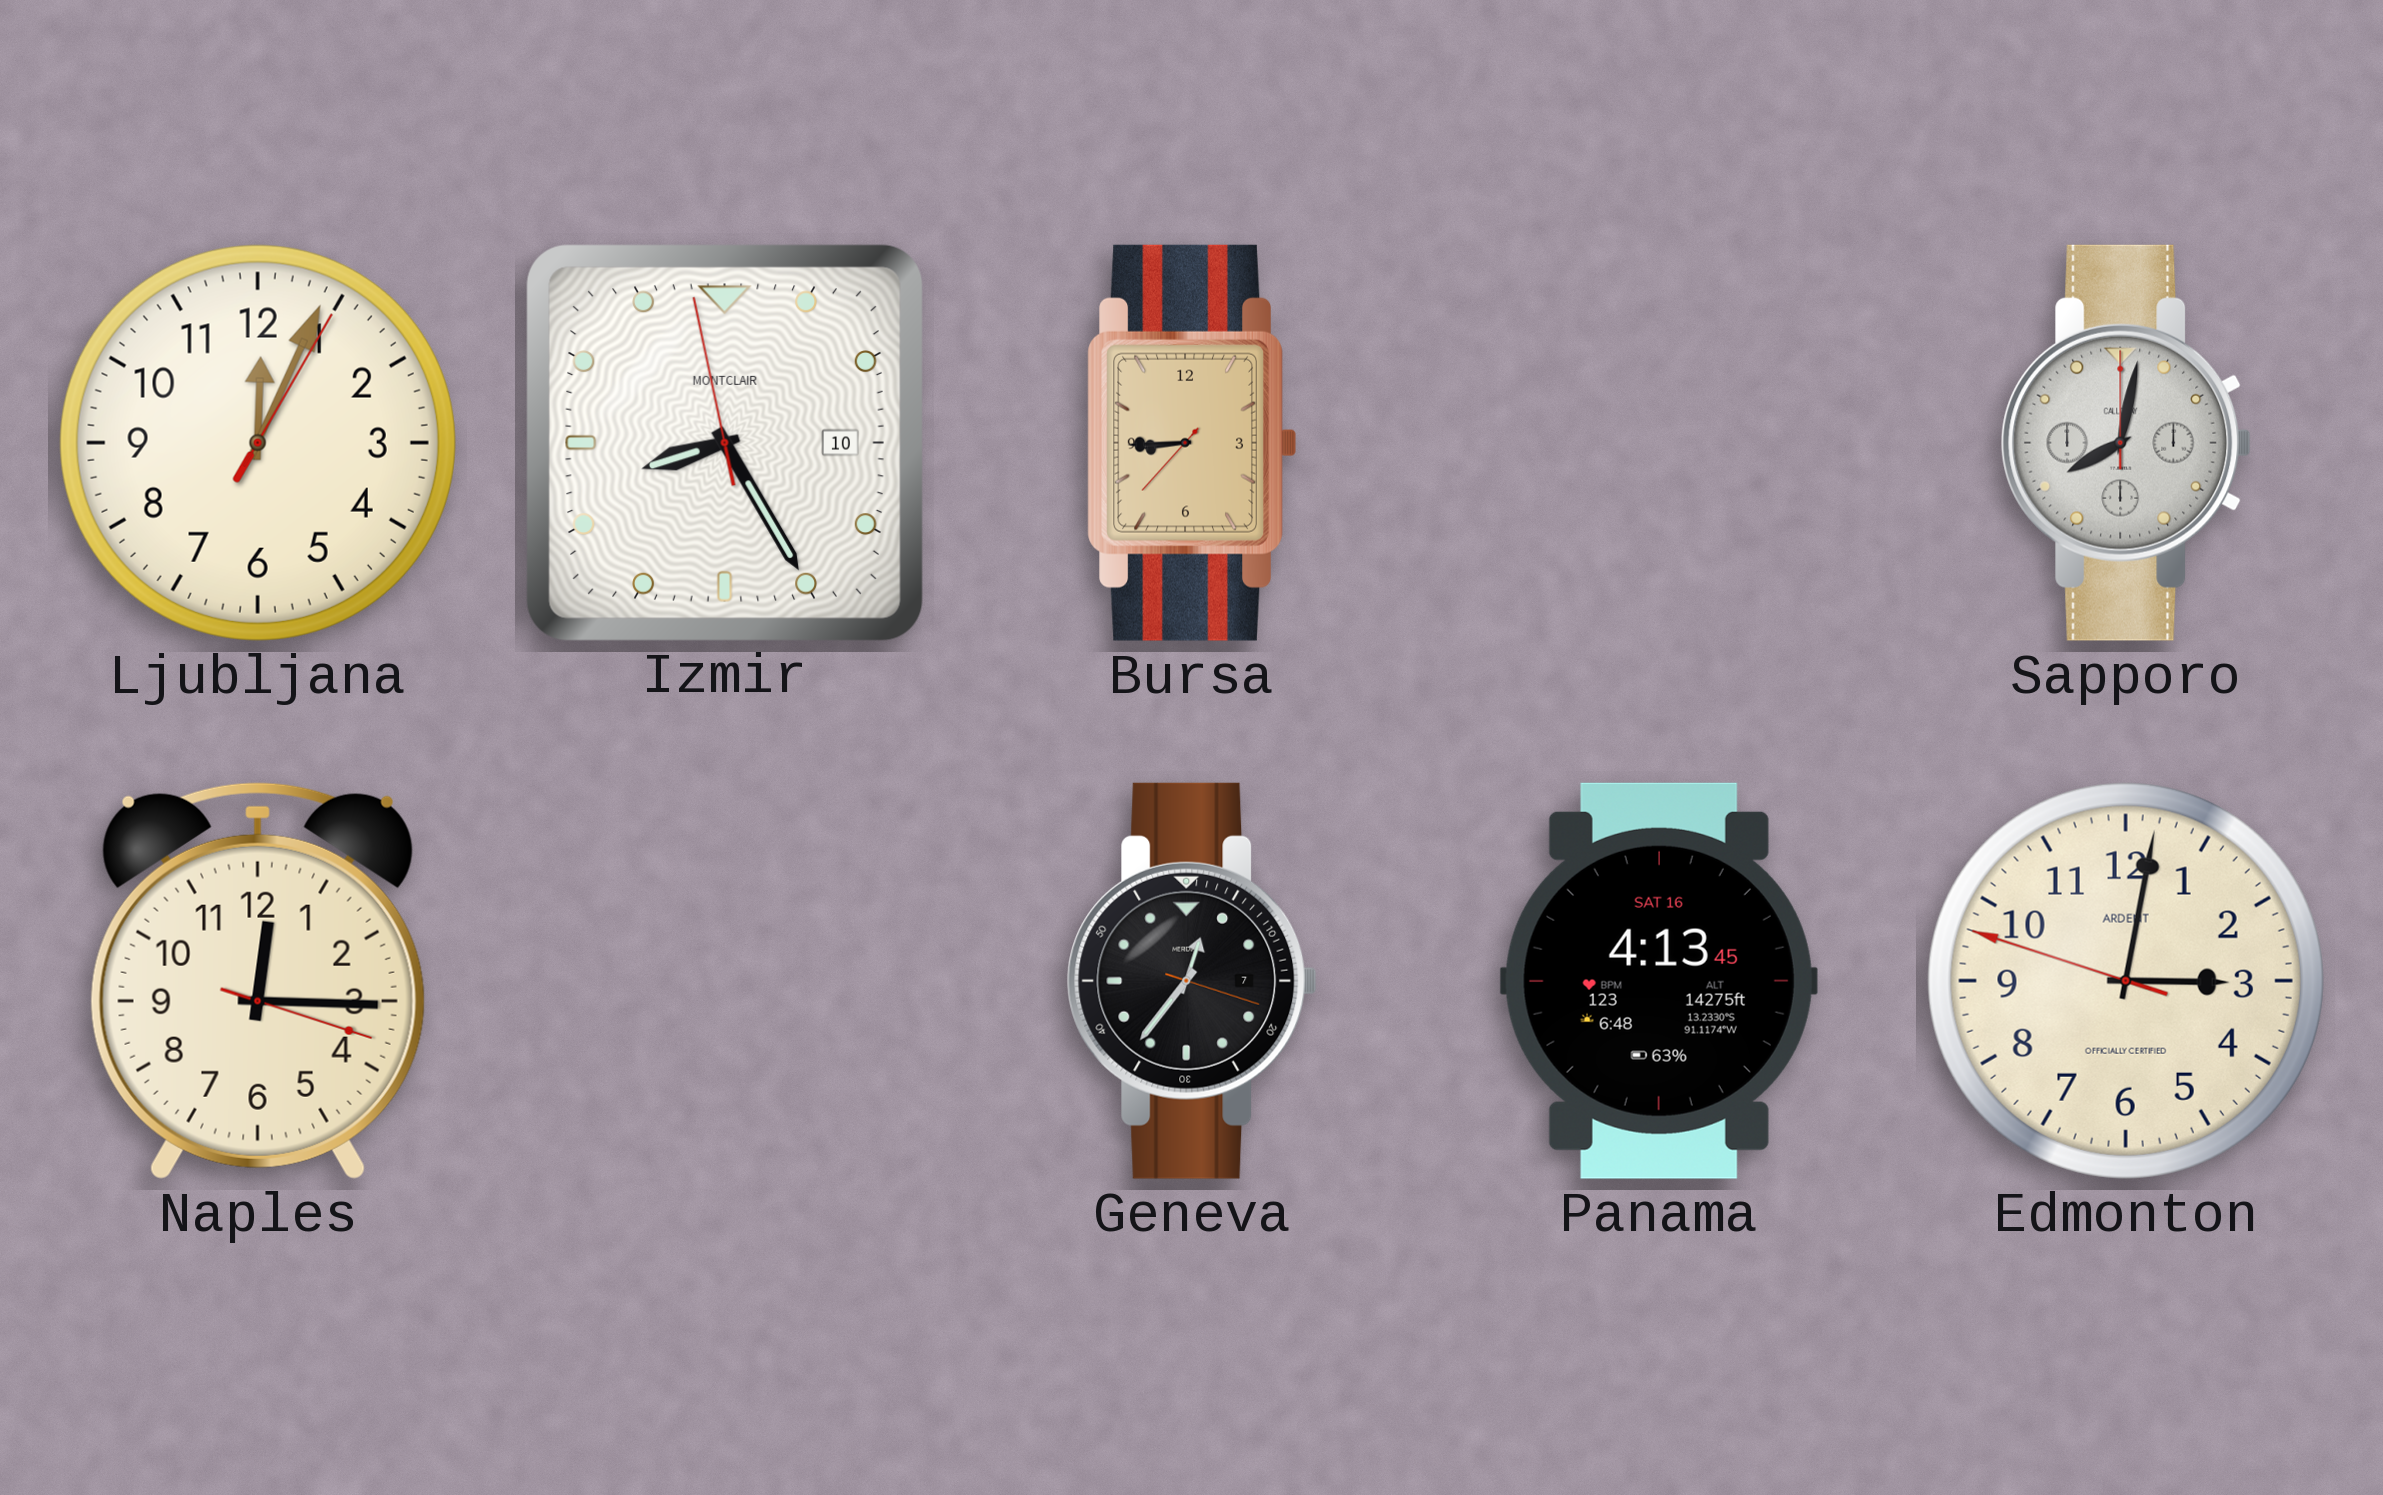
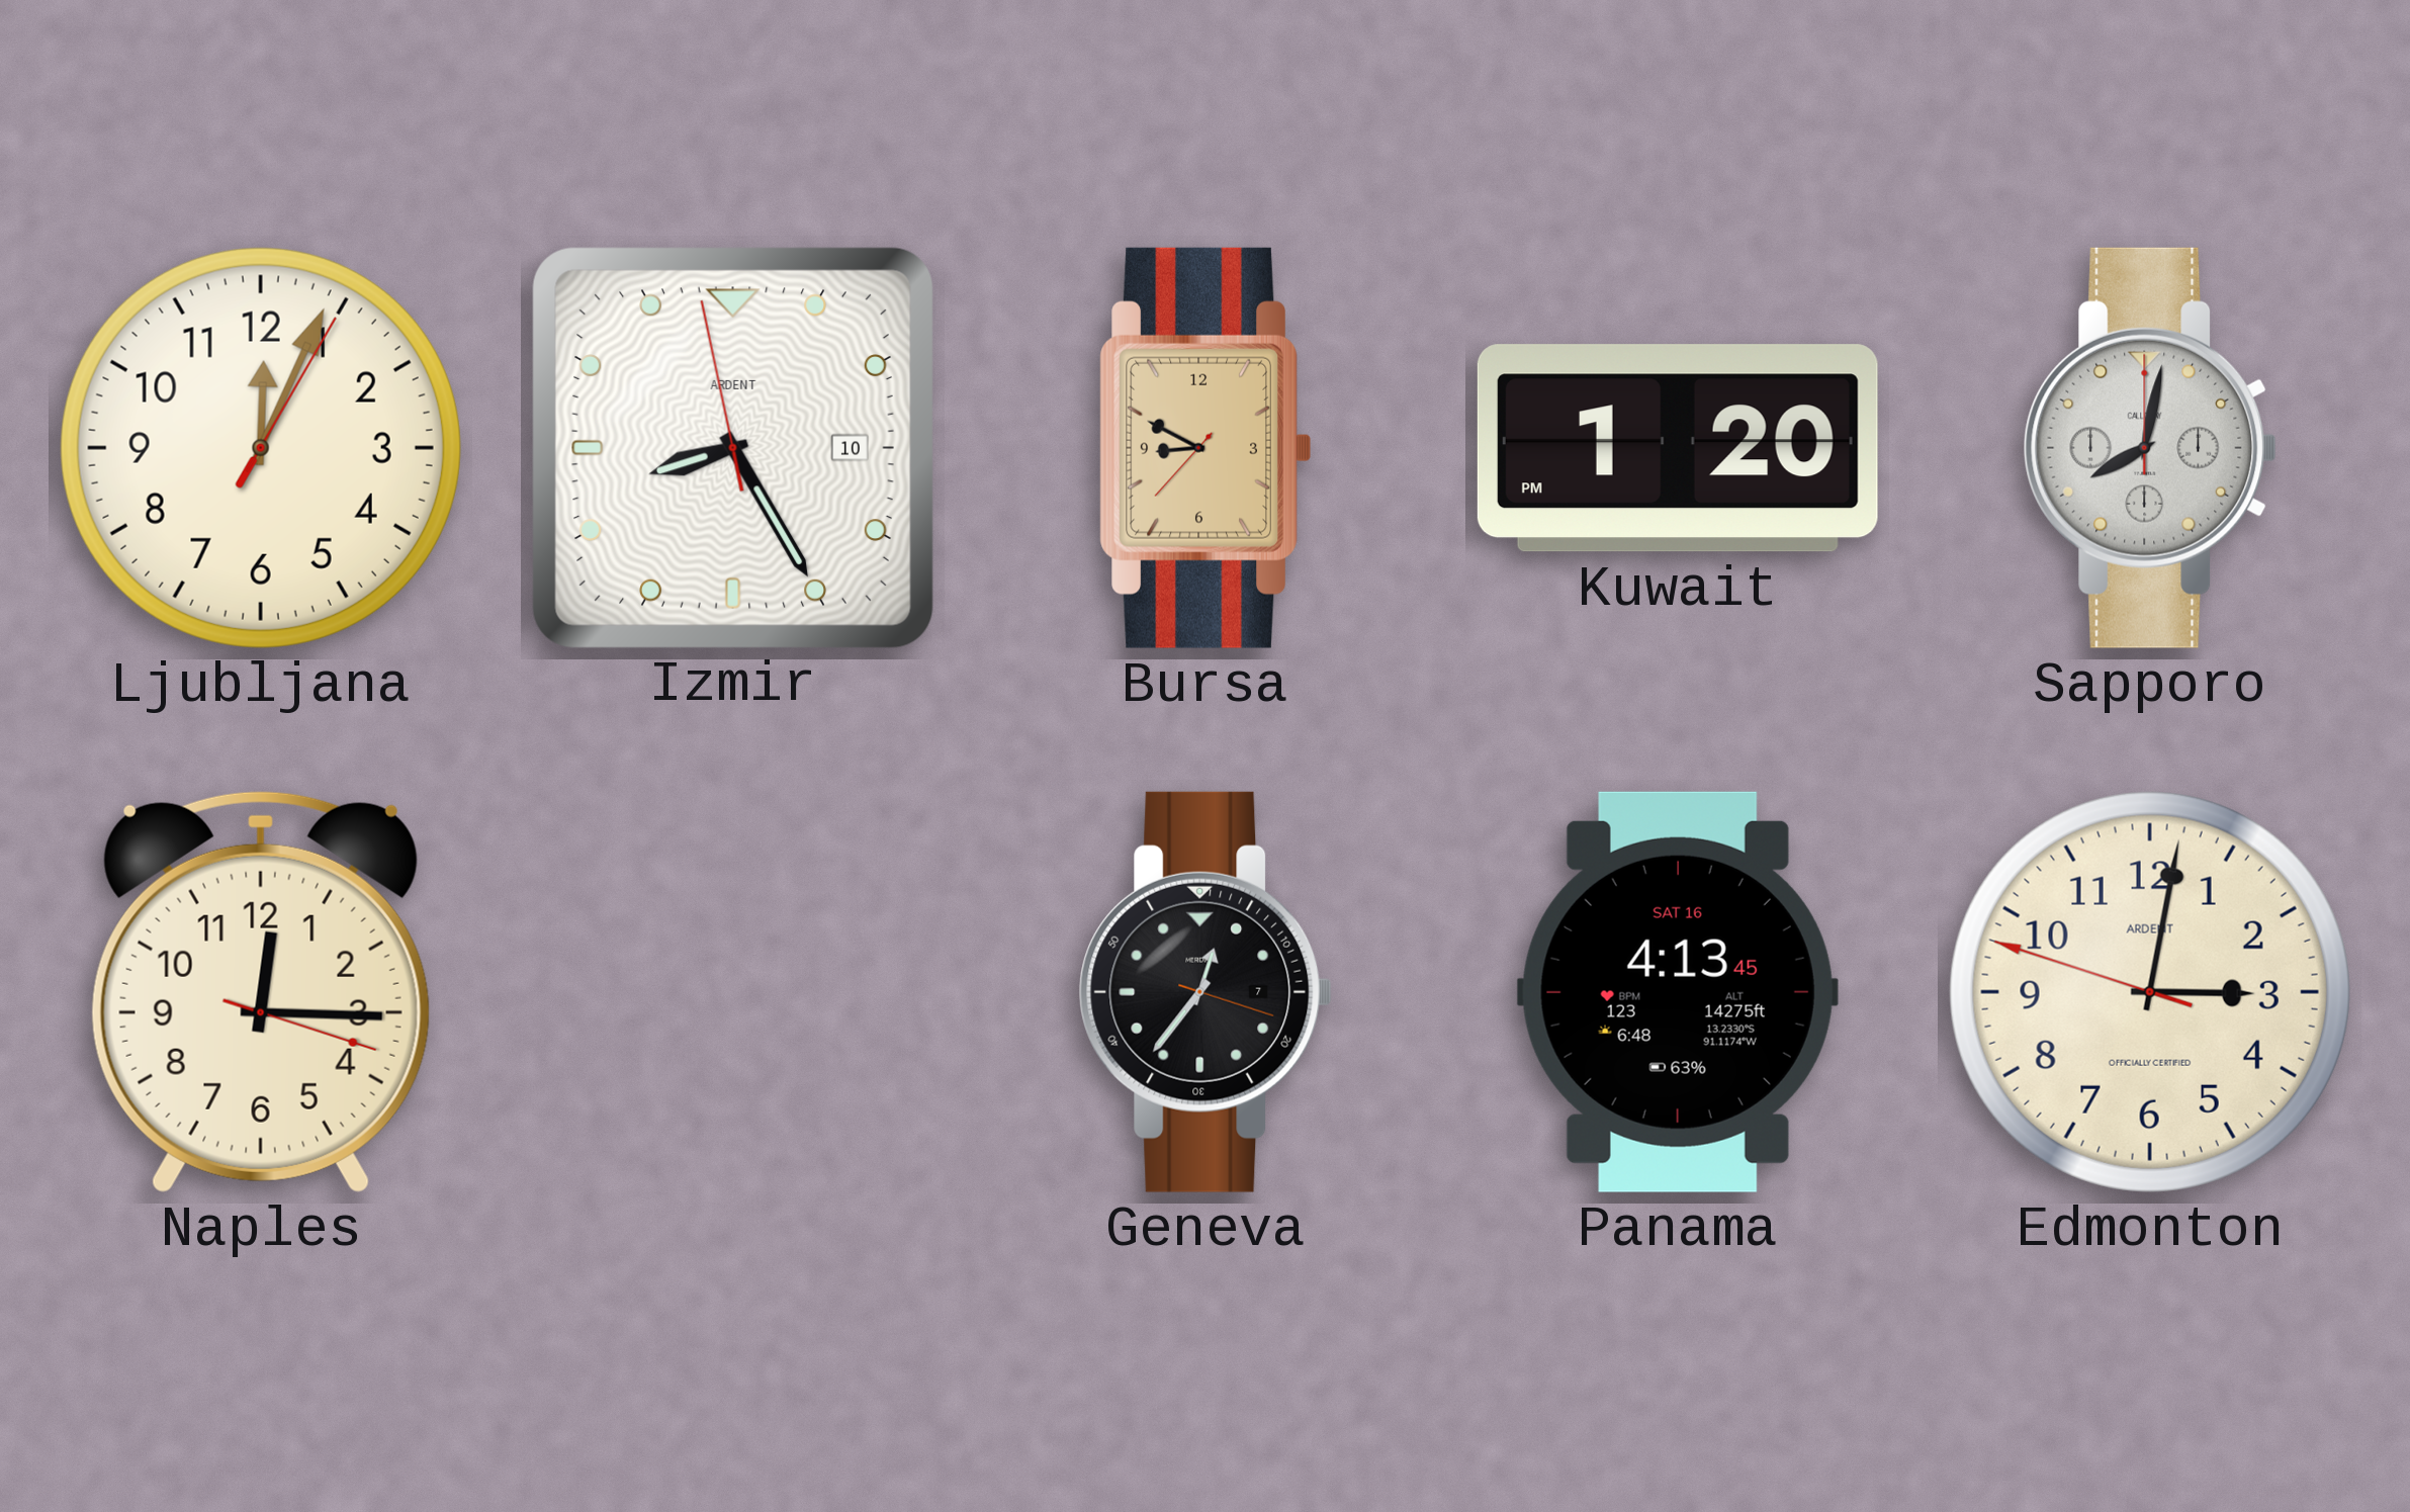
Izmir brand: MONTCLAIR -> ARDENT (733, 448)
Bursa: 8:44 -> 8:49 (1206, 448)
Kuwait: none -> 1:20 (1678, 448)
